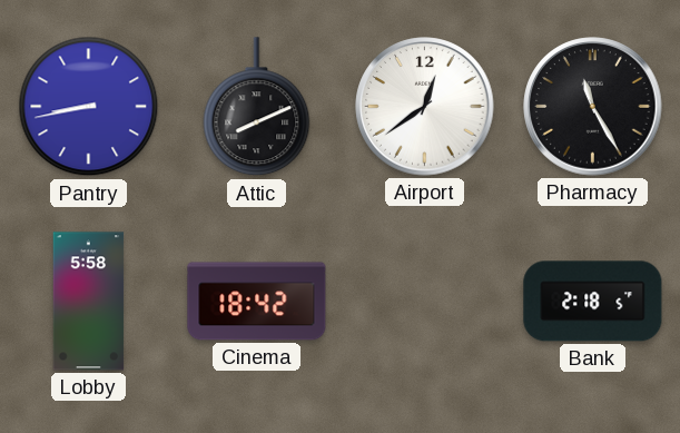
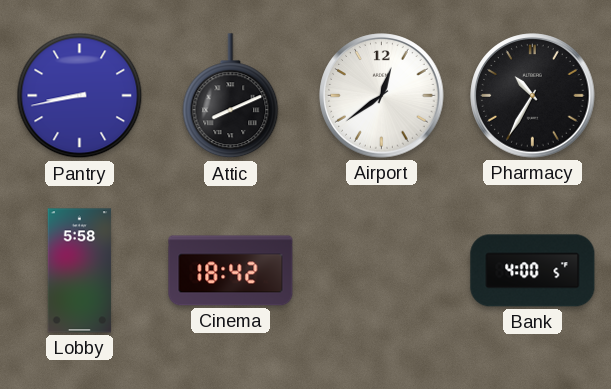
Pharmacy: 11:25 -> 10:35 (533, 96)
Bank: 2:18 -> 4:00 (533, 271)
